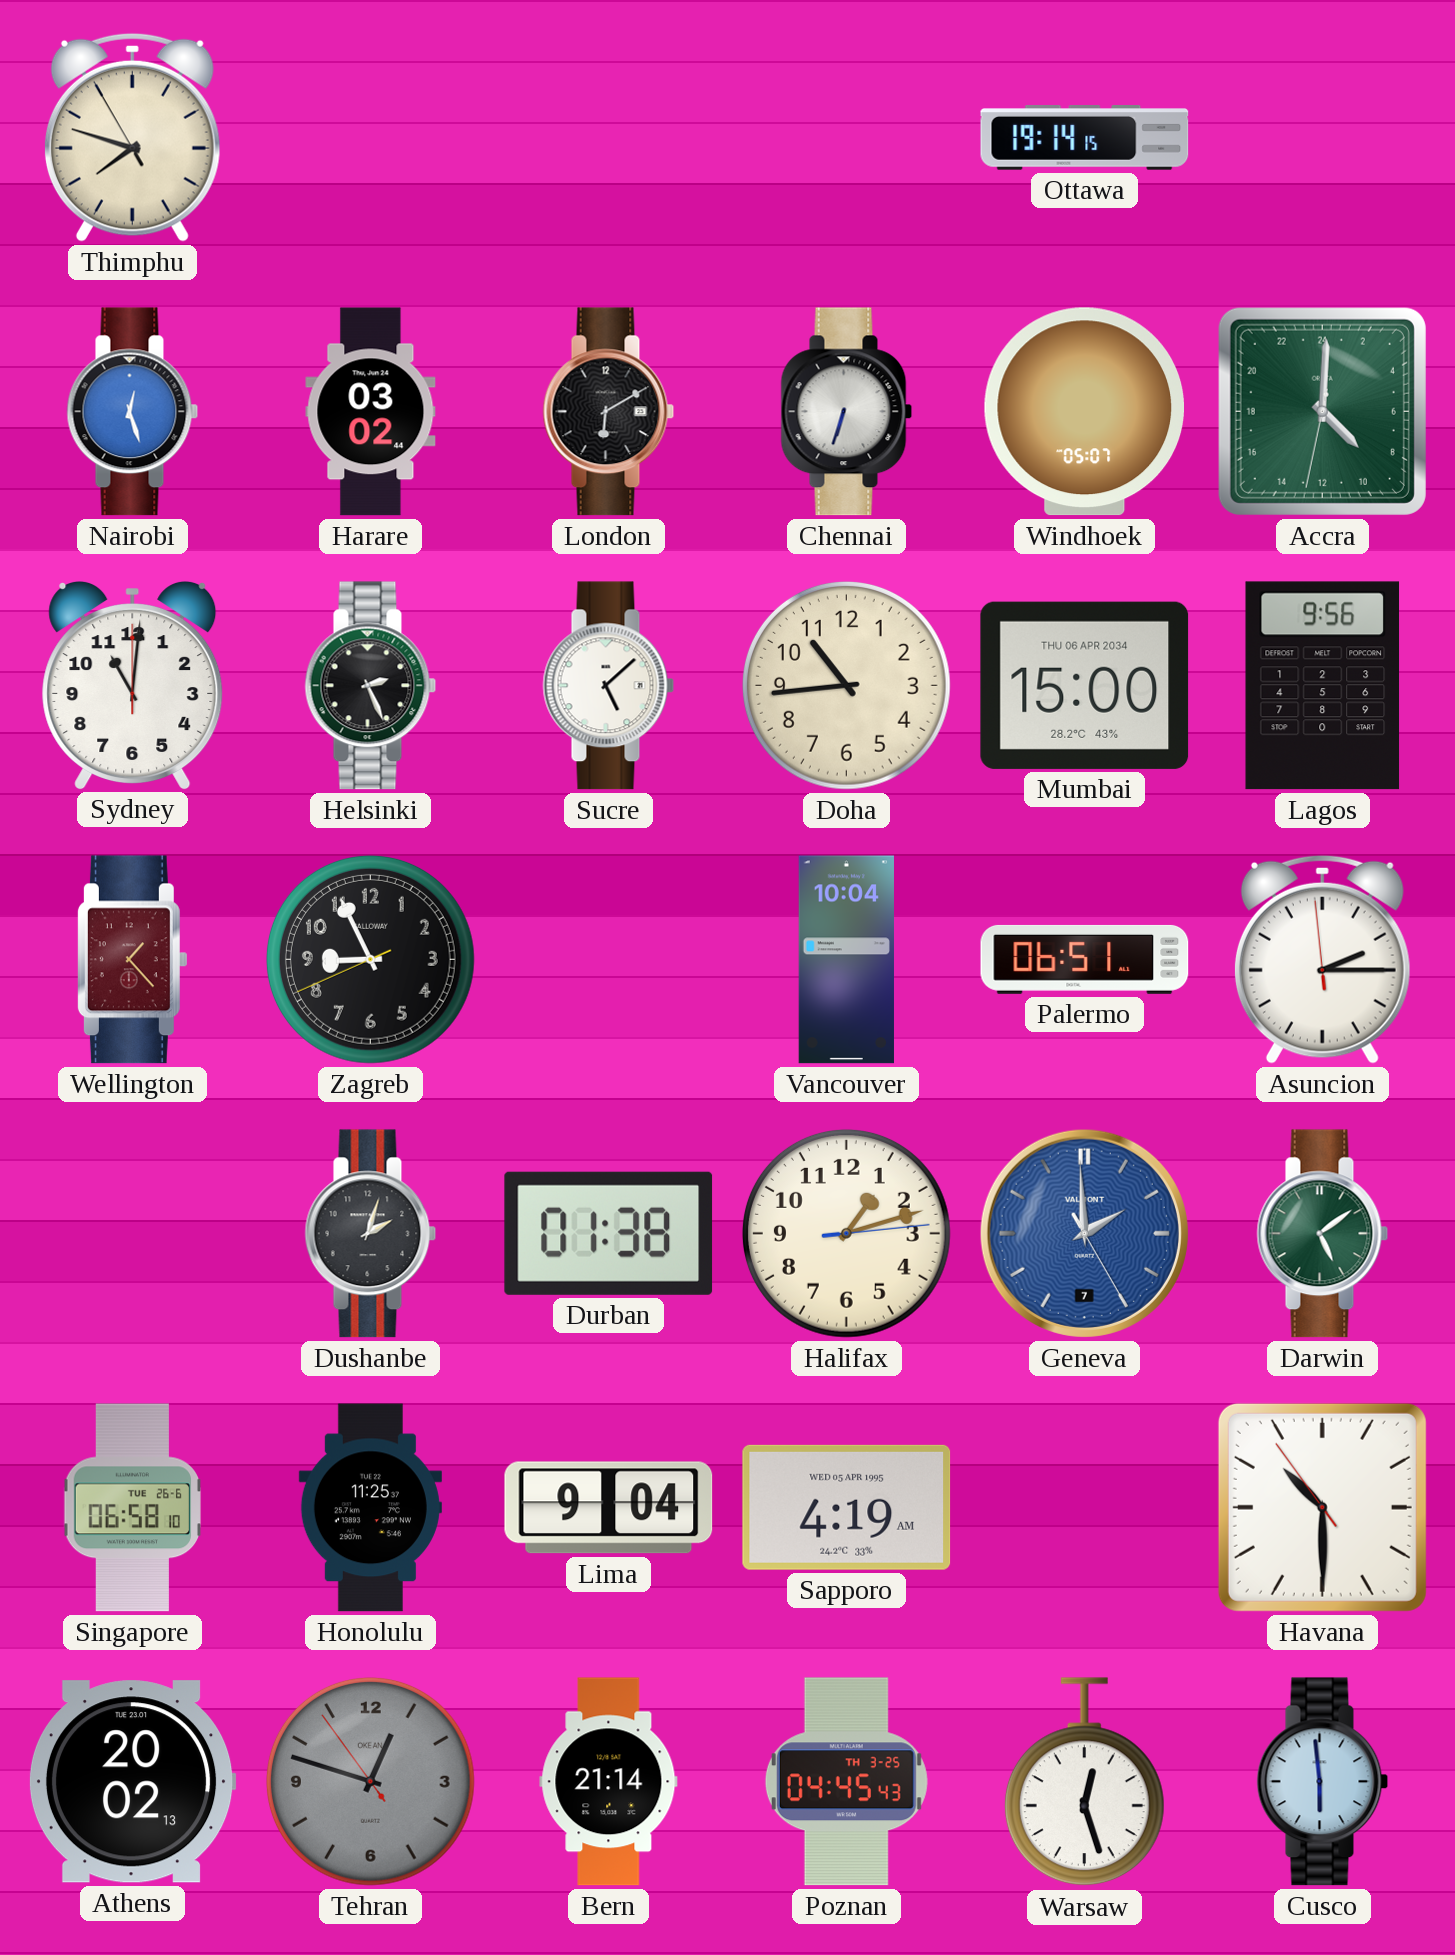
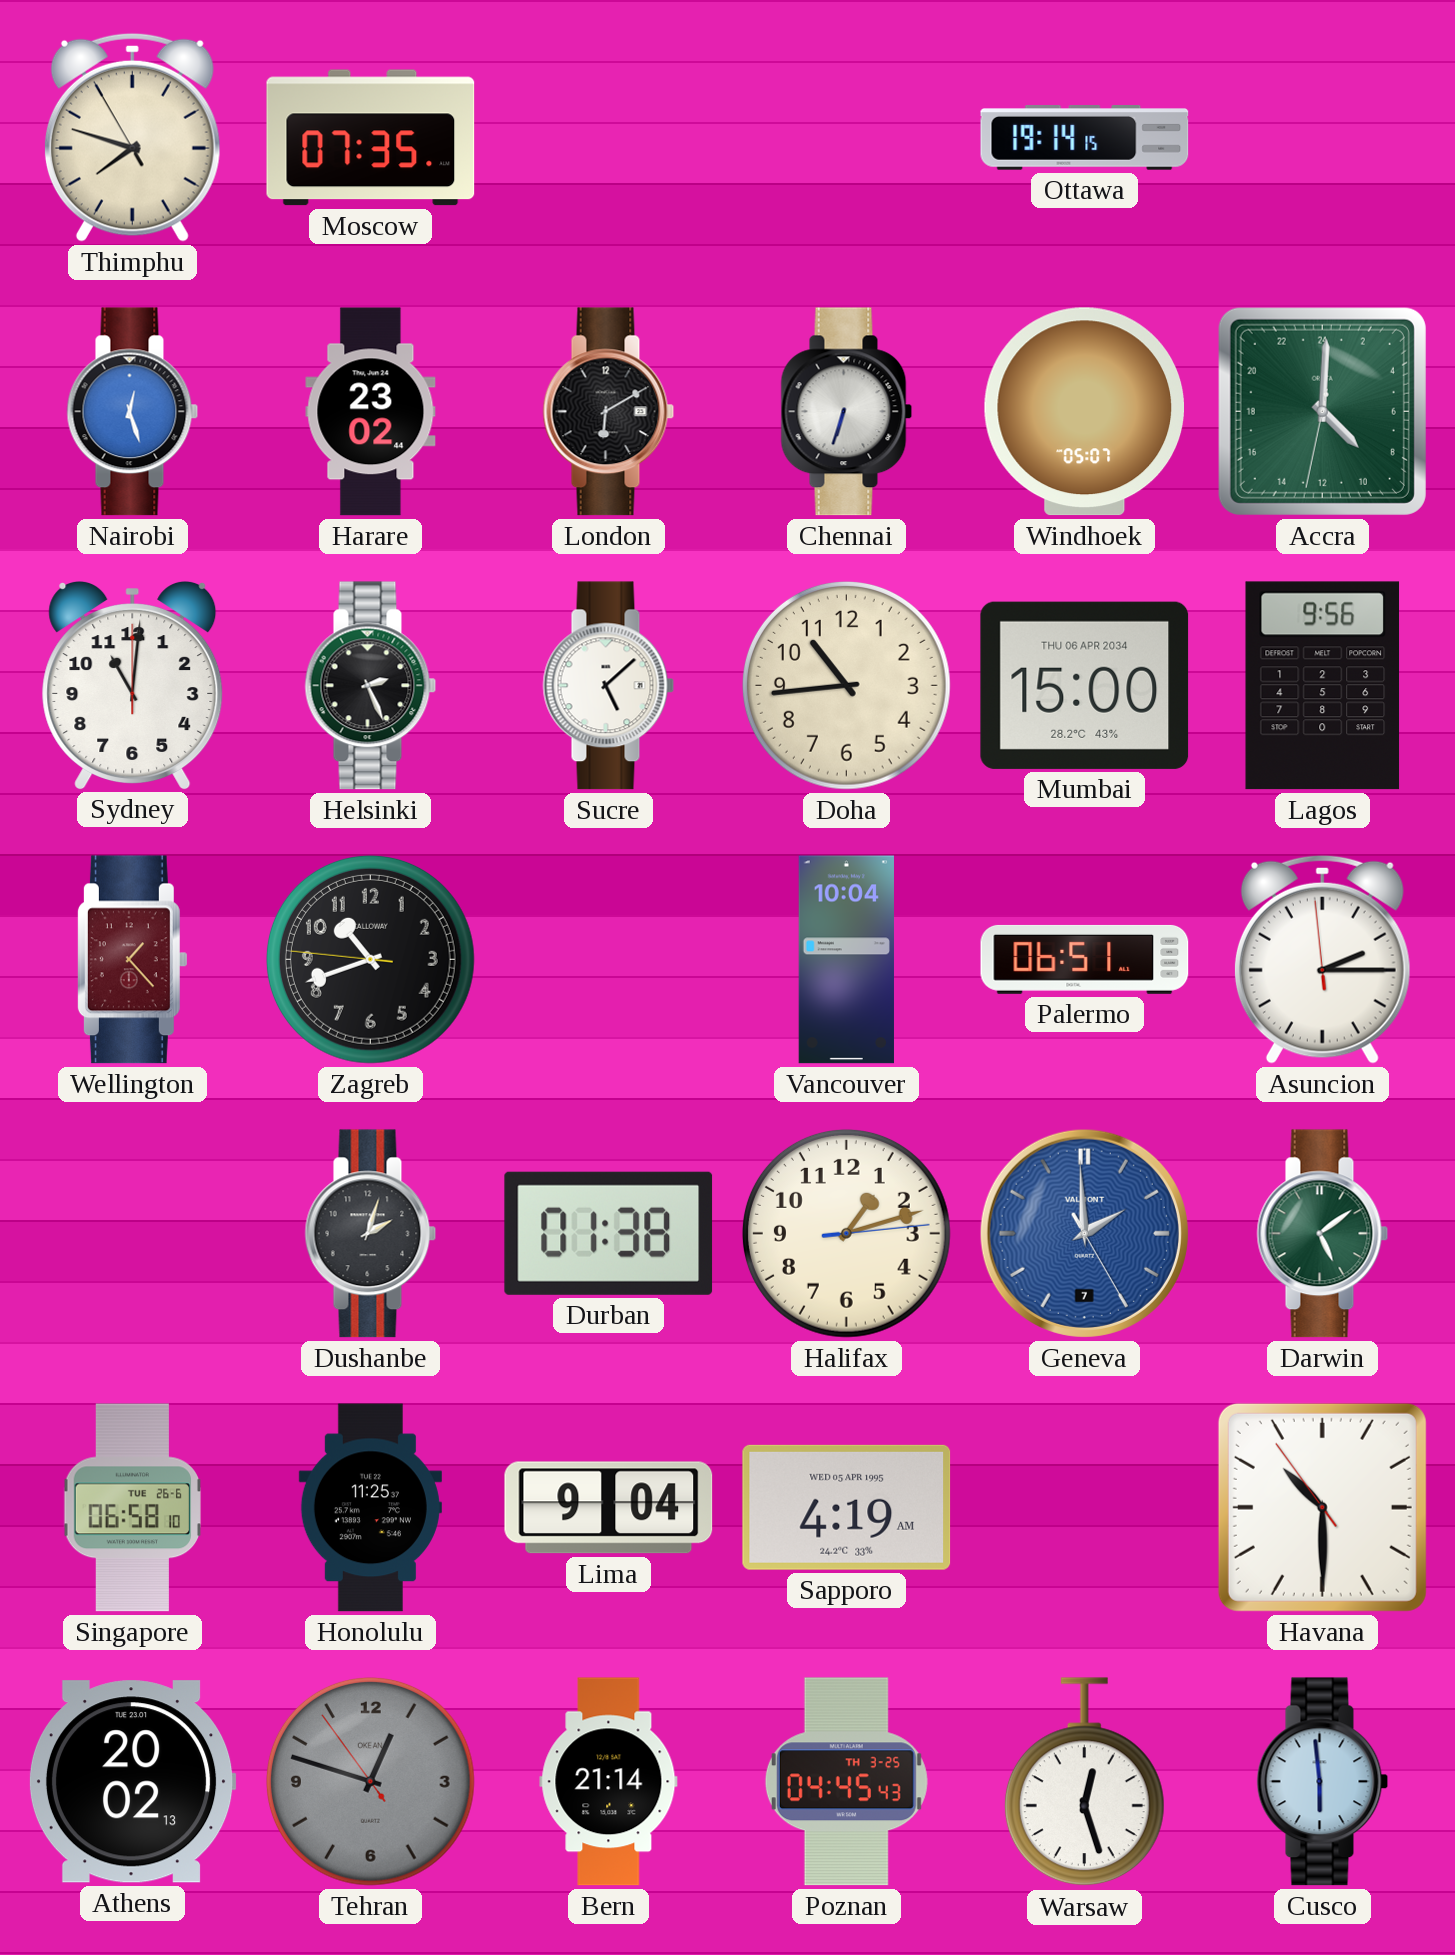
Moscow: none -> 07:35 (371, 138)
Harare: 03:02 -> 23:02 (371, 412)
Zagreb: 8:55 -> 10:41 (370, 959)
